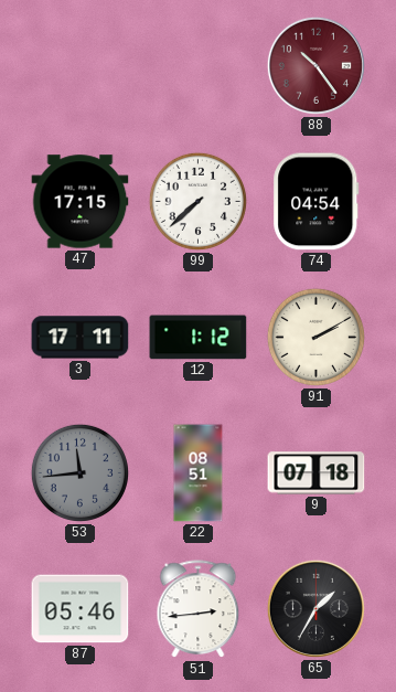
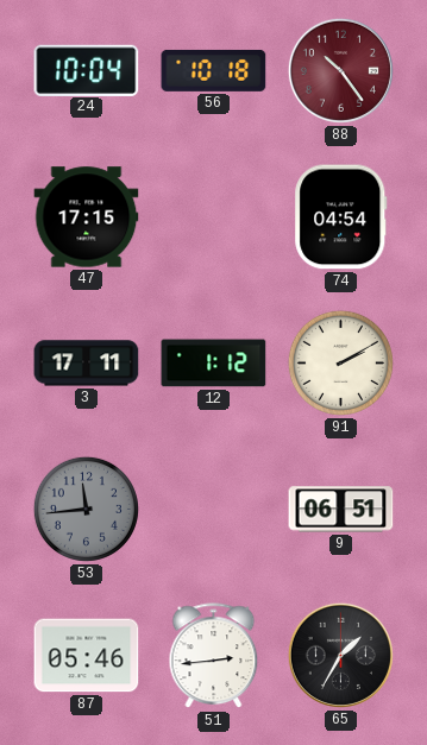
24: none -> 10:04 (87, 70)
56: none -> 10:18 (214, 70)
99: 7:38 -> none (197, 201)
22: 08:51 -> none (199, 473)
9: 07:18 -> 06:51 (341, 510)
